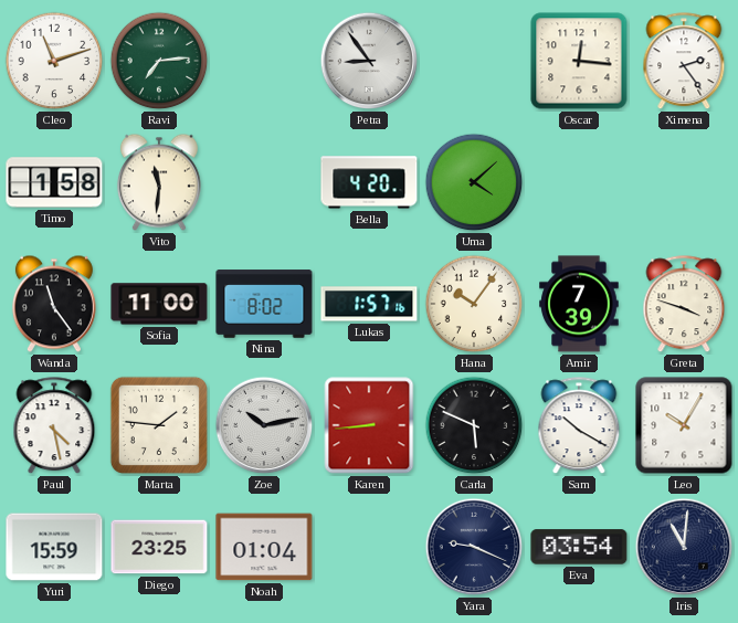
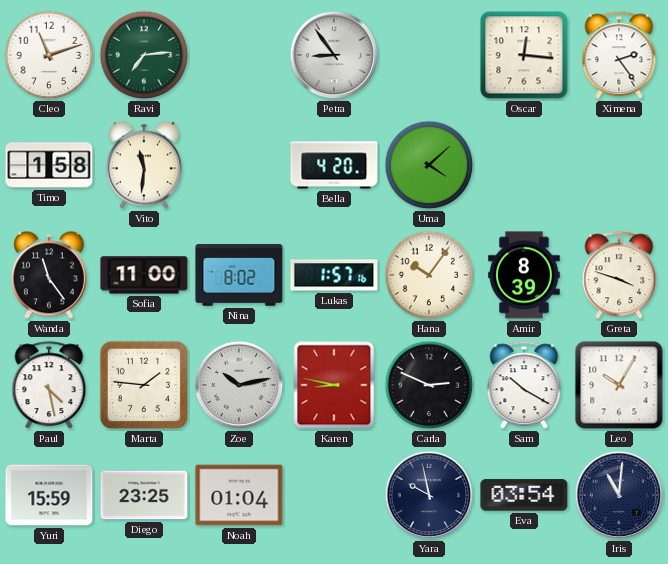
Amir: 7:39 -> 8:39 (524, 275)
Karen: 8:44 -> 8:47 (334, 385)
Carla: 5:49 -> 2:49 (429, 385)
Yara: 9:19 -> 9:58 (429, 495)
